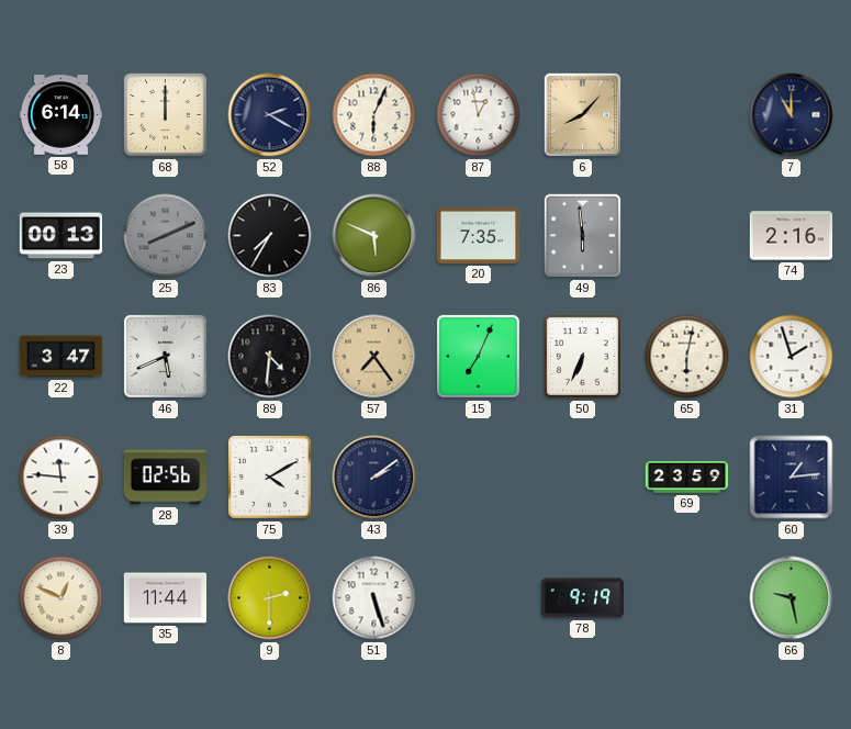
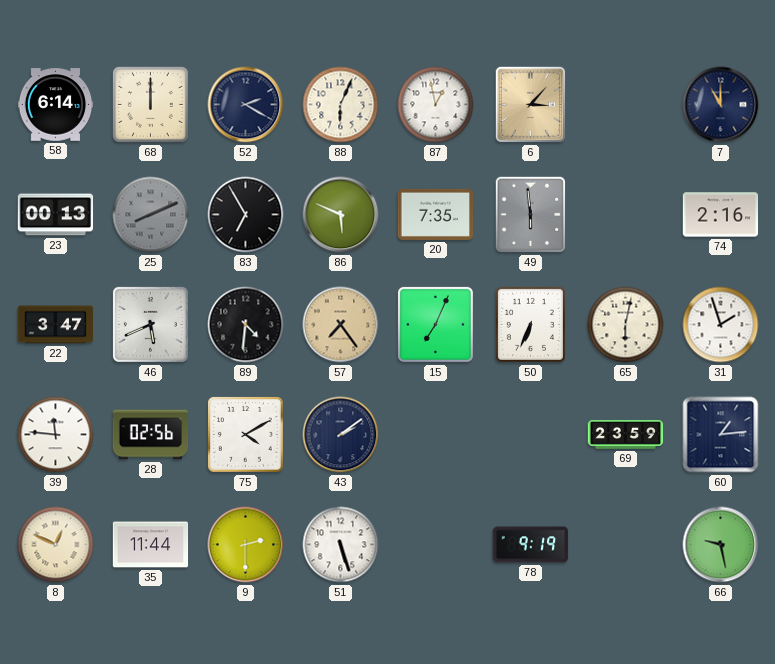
6: 8:07 -> 3:07 (531, 105)
83: 7:35 -> 6:55 (246, 215)
